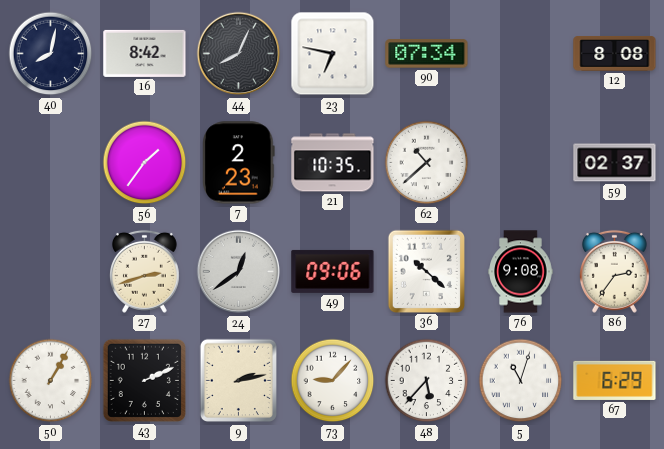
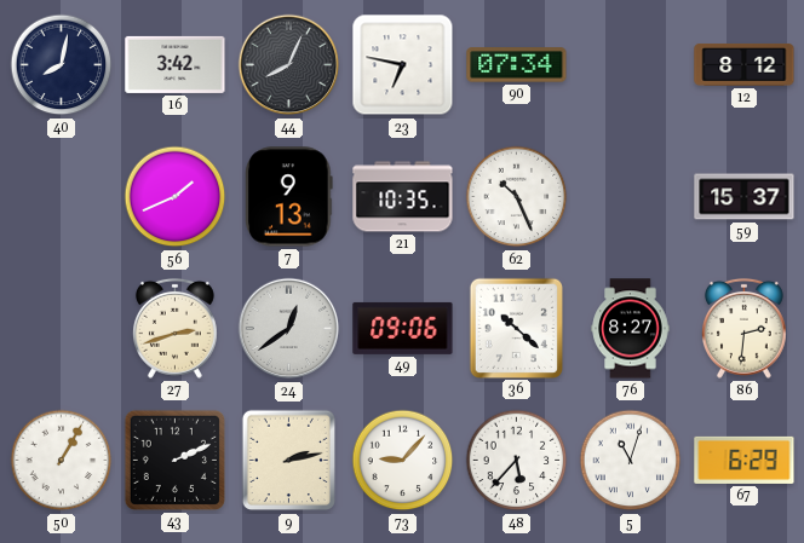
16: 8:42 -> 3:42 (176, 64)
12: 8:08 -> 8:12 (745, 65)
56: 1:36 -> 1:41 (176, 197)
7: 2:23 -> 9:13 (289, 197)
62: 10:38 -> 10:26 (517, 197)
59: 02:37 -> 15:37 (745, 197)
76: 9:08 -> 8:27 (631, 329)
86: 2:36 -> 2:31 (743, 328)
